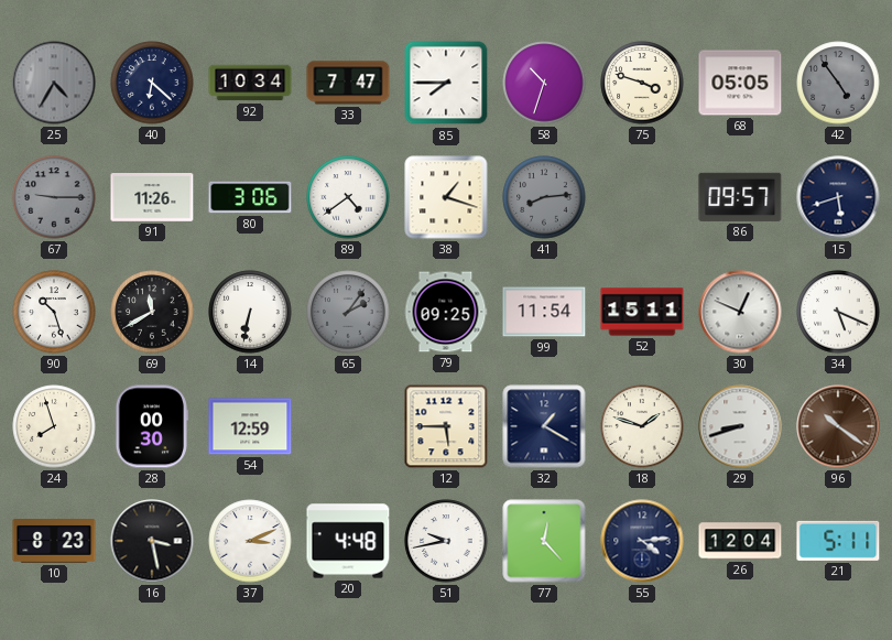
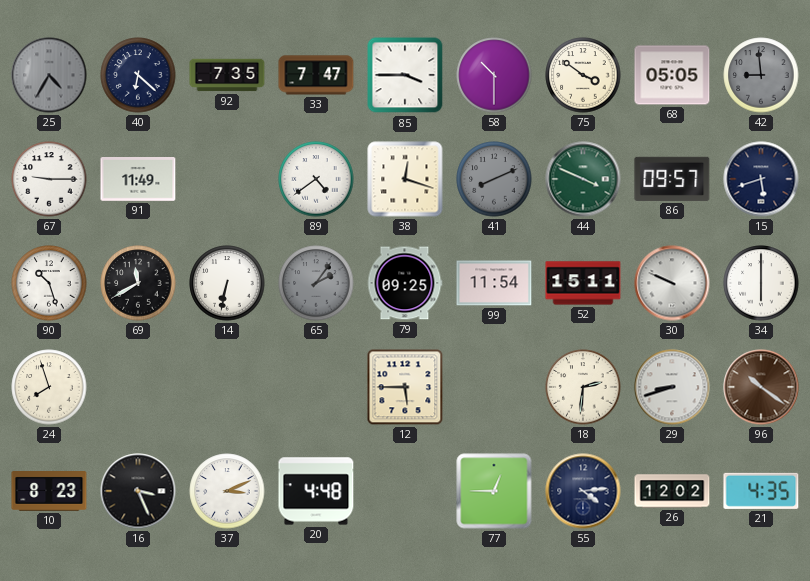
92: 10:34 -> 7:35 (227, 75)
85: 7:45 -> 3:45 (405, 75)
58: 10:33 -> 10:30 (494, 75)
75: 3:48 -> 3:51 (583, 75)
42: 4:54 -> 8:59 (761, 75)
67 dial: grey -> white (49, 179)
91: 11:26 -> 11:49 (138, 180)
80: 3:06 -> none (250, 197)
38: 1:18 -> 12:18 (405, 179)
41: 8:14 -> 8:11 (494, 179)
44: none -> 3:49 (583, 179)
30: 12:49 -> 9:49 (672, 283)
34: 5:19 -> 6:00 (761, 283)
28: 00:30 -> none (152, 426)
54: 12:59 -> none (250, 426)
32: 1:20 -> none (544, 426)
18: 1:48 -> 2:31 (583, 387)
16: 3:28 -> 3:26 (138, 491)
51: 9:43 -> none (446, 541)
77: 12:23 -> 12:45 (494, 491)
26: 12:04 -> 12:02 (672, 491)
21: 5:11 -> 4:35 (761, 491)
